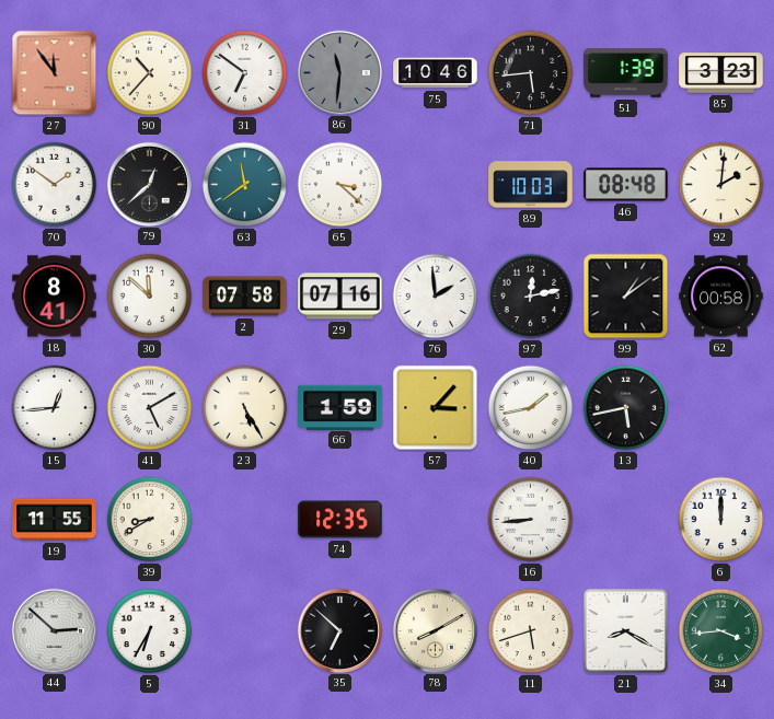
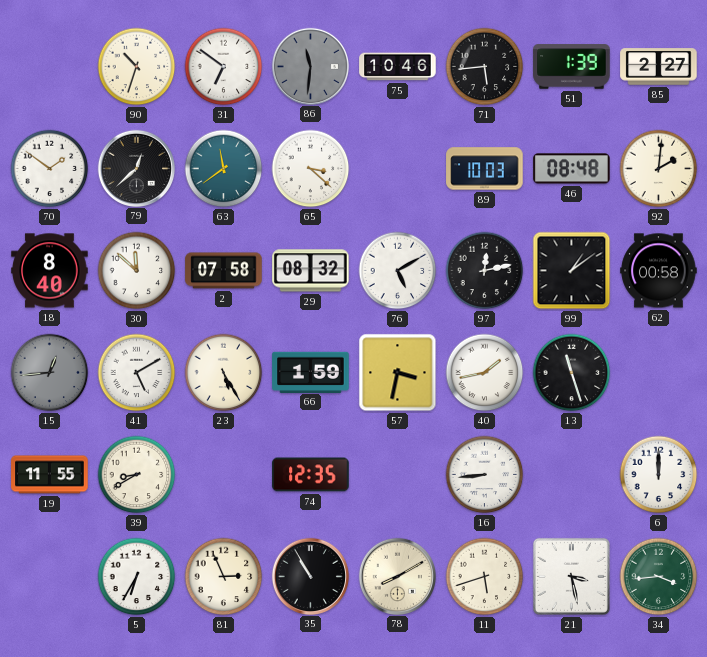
27: 11:54 -> none (55, 73)
90: 10:37 -> 10:33 (137, 67)
85: 3:23 -> 2:27 (659, 67)
18: 8:41 -> 8:40 (50, 271)
29: 07:16 -> 08:32 (311, 271)
76: 1:59 -> 5:10 (398, 271)
15 dial: white -> grey (50, 373)
57: 3:07 -> 3:32 (398, 373)
13: 5:43 -> 11:27 (572, 373)
44: 2:52 -> none (54, 630)
81: none -> 2:56 (224, 577)
35: 6:52 -> 10:55 (310, 576)
21: 8:20 -> 3:28 (571, 576)
